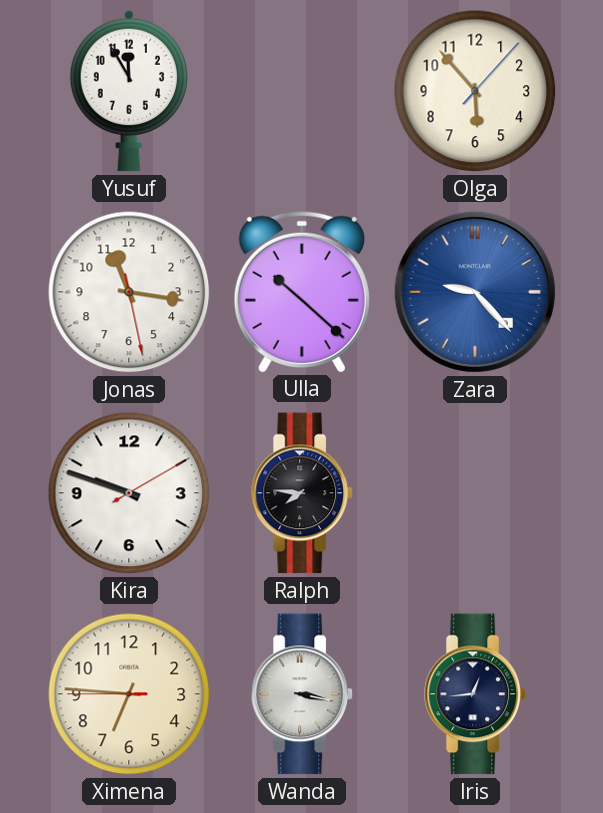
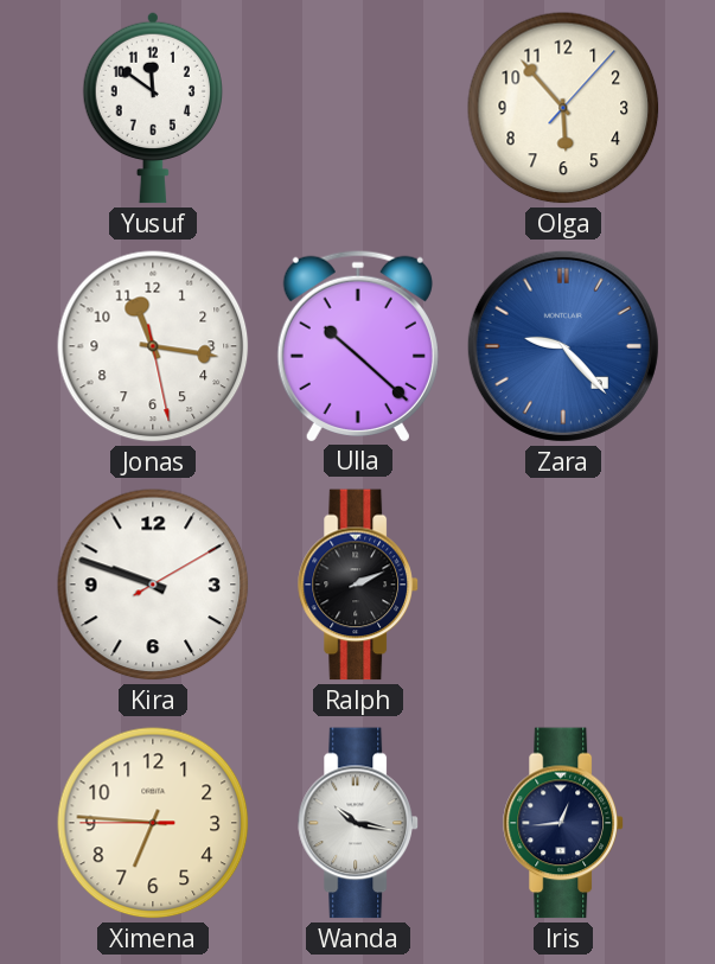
Yusuf: 11:55 -> 11:51 (152, 108)
Ralph: 7:46 -> 2:11 (358, 585)
Wanda: 3:17 -> 10:17 (358, 823)
